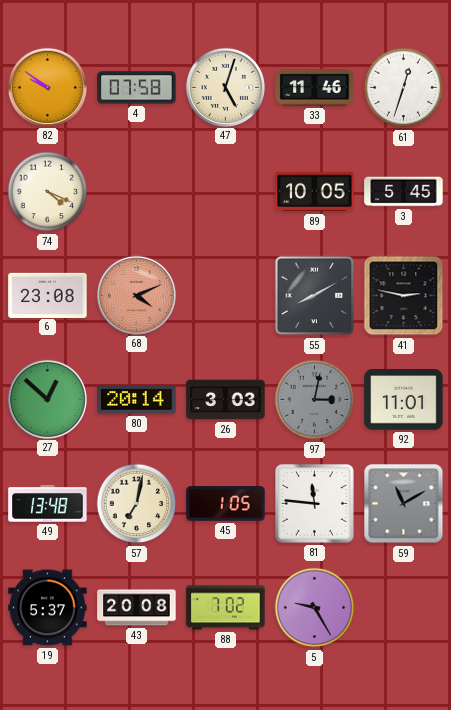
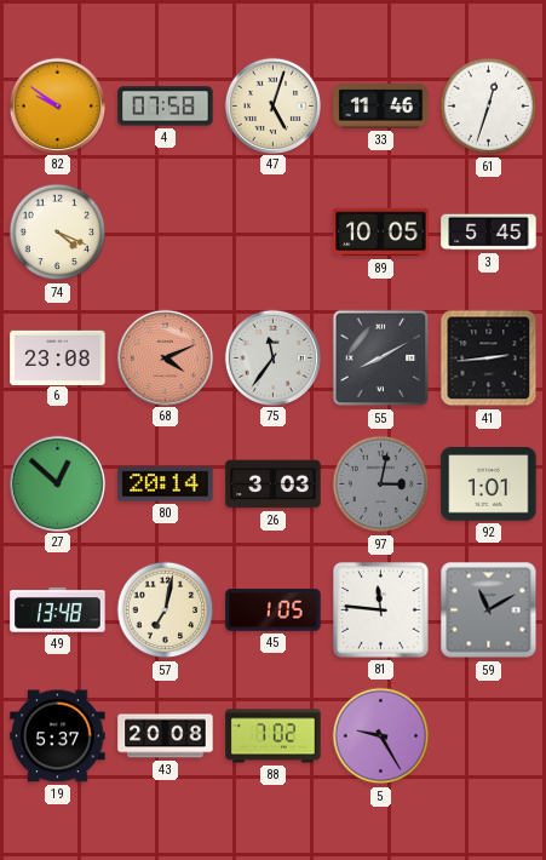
75: none -> 11:36 (272, 357)
41: 2:47 -> 2:44 (489, 359)
92: 11:01 -> 1:01 (489, 485)
